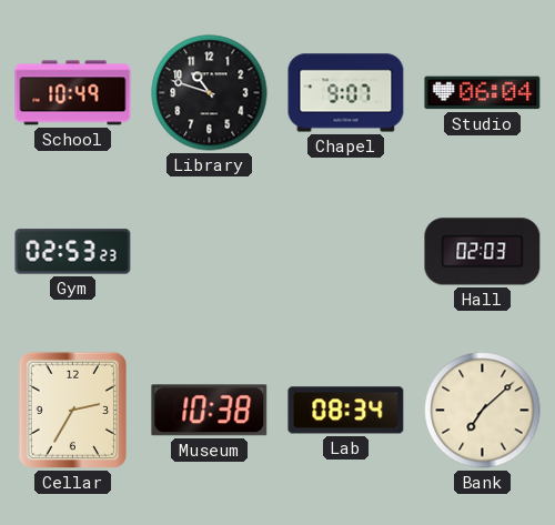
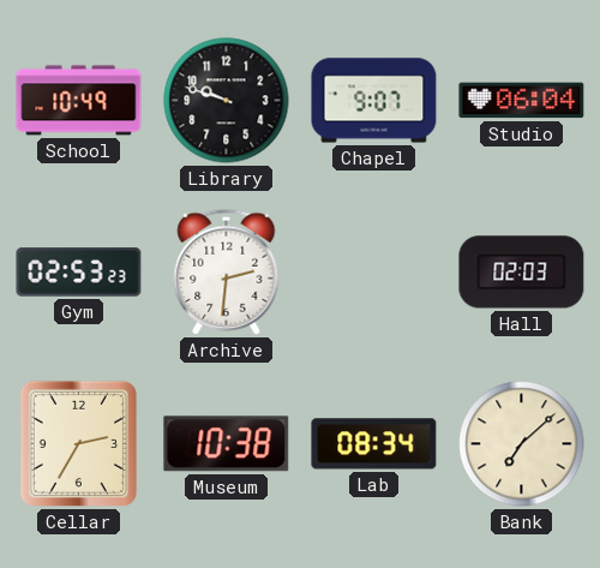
Library: 10:48 -> 9:48 (227, 101)
Archive: none -> 2:31 (227, 271)
